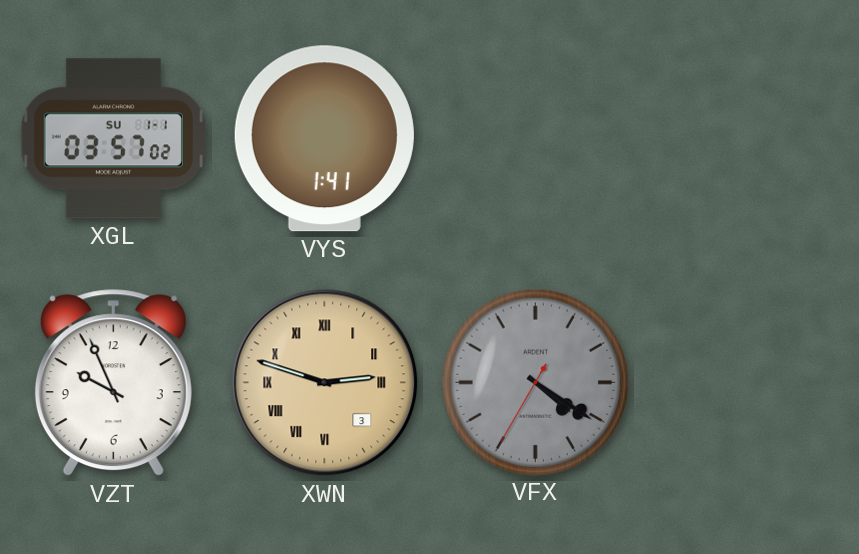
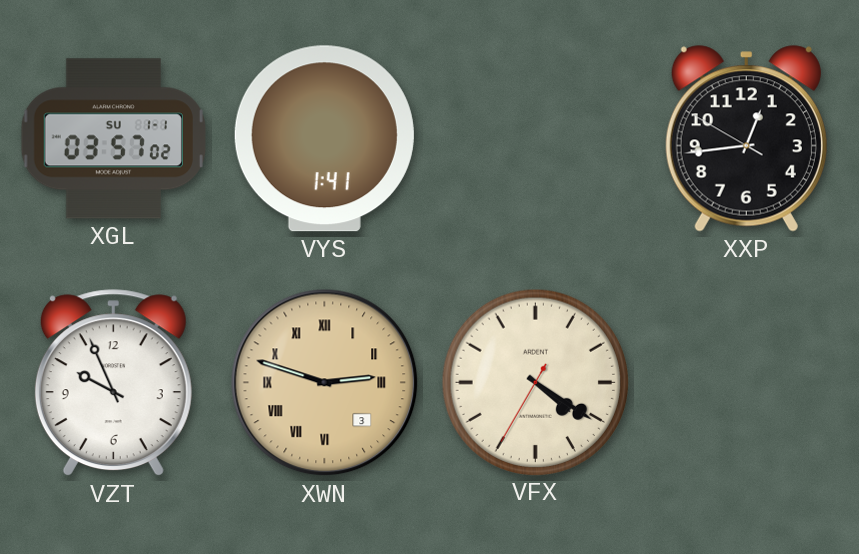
XXP: none -> 12:43 (746, 139)
VFX dial: grey -> cream (535, 382)
